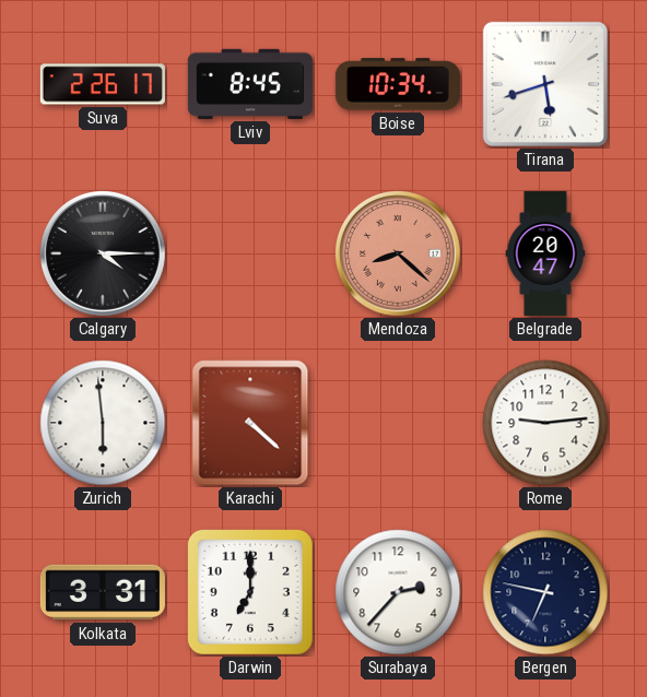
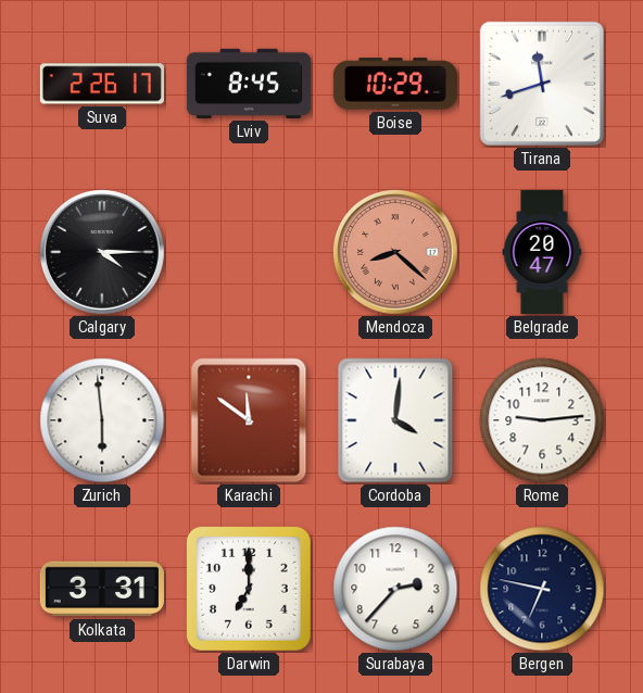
Boise: 10:34 -> 10:29 (395, 84)
Tirana: 5:42 -> 11:42 (542, 84)
Karachi: 4:22 -> 11:51 (249, 420)
Cordoba: none -> 4:01 (395, 420)
